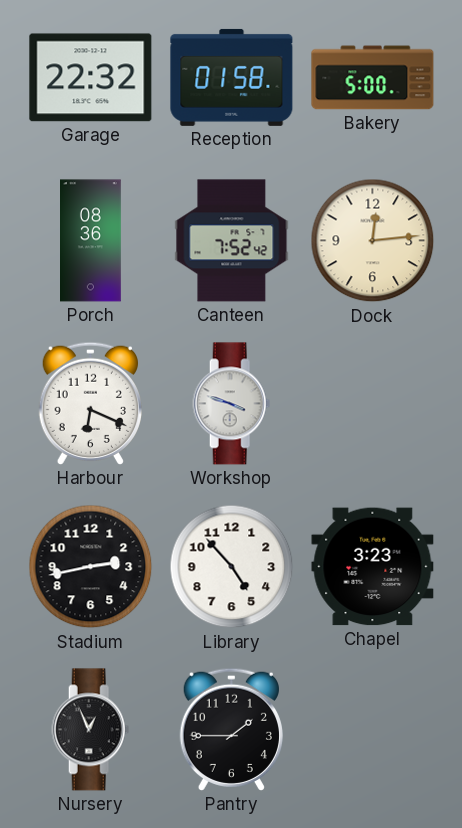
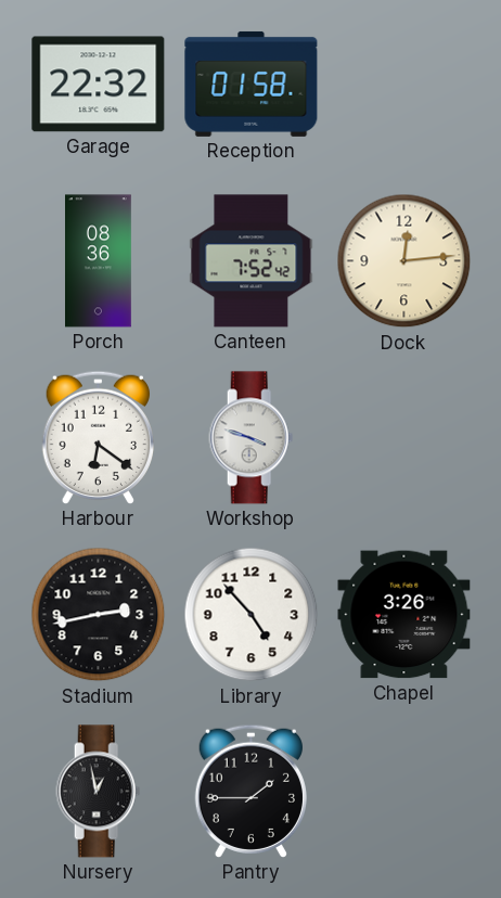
Bakery: 5:00 -> none (373, 78)
Harbour: 6:19 -> 6:21 (98, 437)
Chapel: 3:23 -> 3:26 (404, 615)
Nursery: 12:56 -> 12:58 (99, 792)
